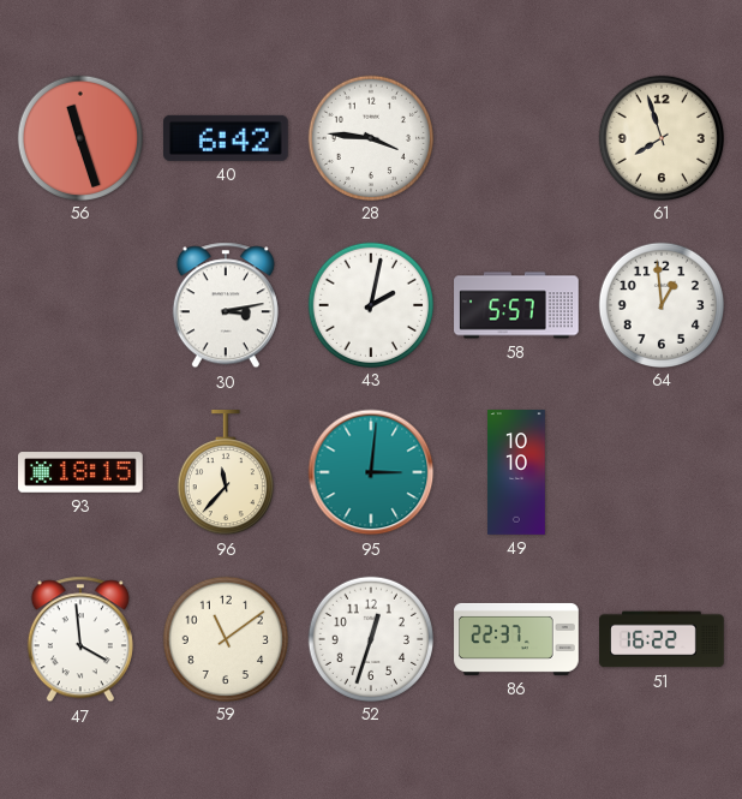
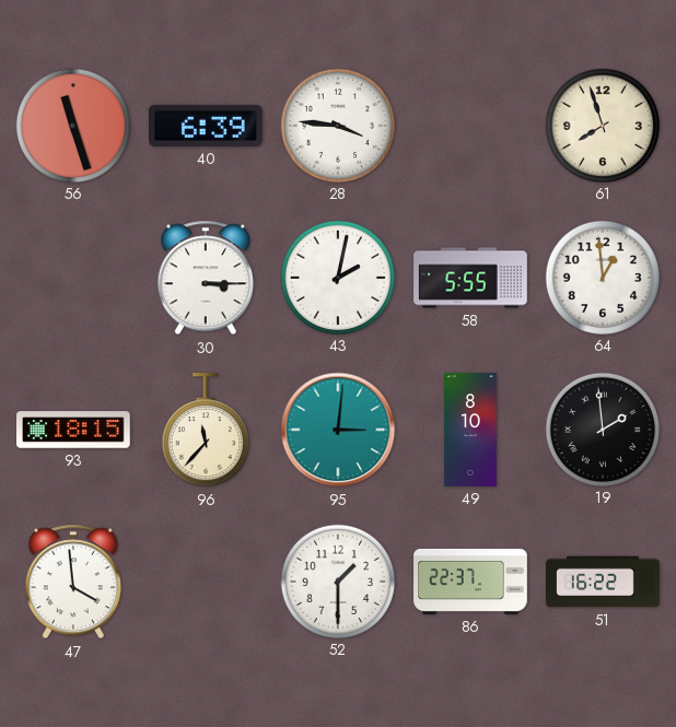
40: 6:42 -> 6:39 (207, 126)
30: 3:13 -> 3:15 (206, 278)
58: 5:57 -> 5:55 (470, 278)
49: 10:10 -> 8:10 (470, 430)
19: none -> 1:59 (602, 429)
59: 11:09 -> none (225, 638)
52: 12:33 -> 1:30 (337, 581)
